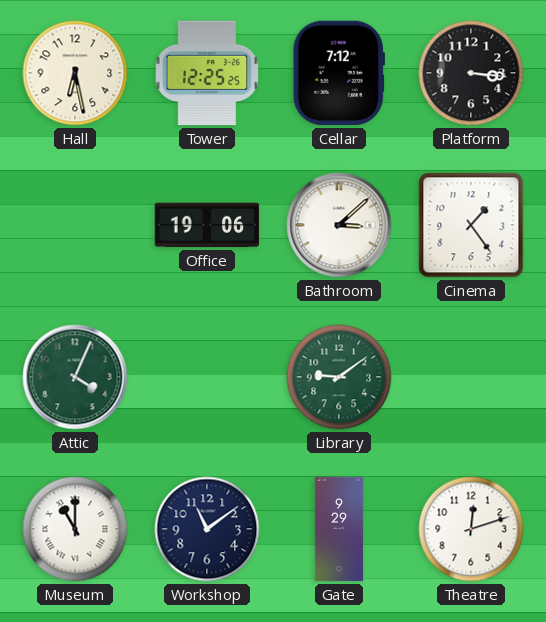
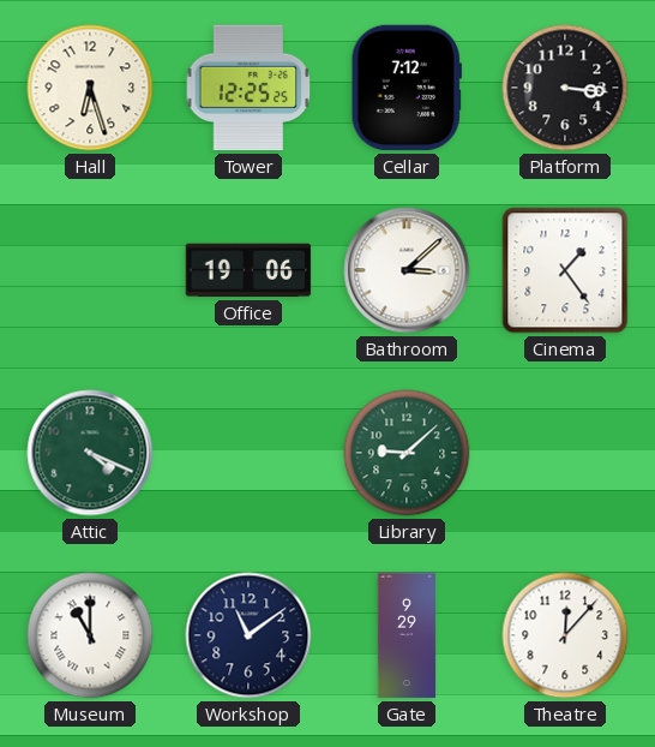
Hall: 6:28 -> 6:27 (90, 88)
Attic: 4:04 -> 4:19 (90, 453)
Library: 9:09 -> 9:08 (407, 453)
Theatre: 12:12 -> 12:07 (565, 635)
